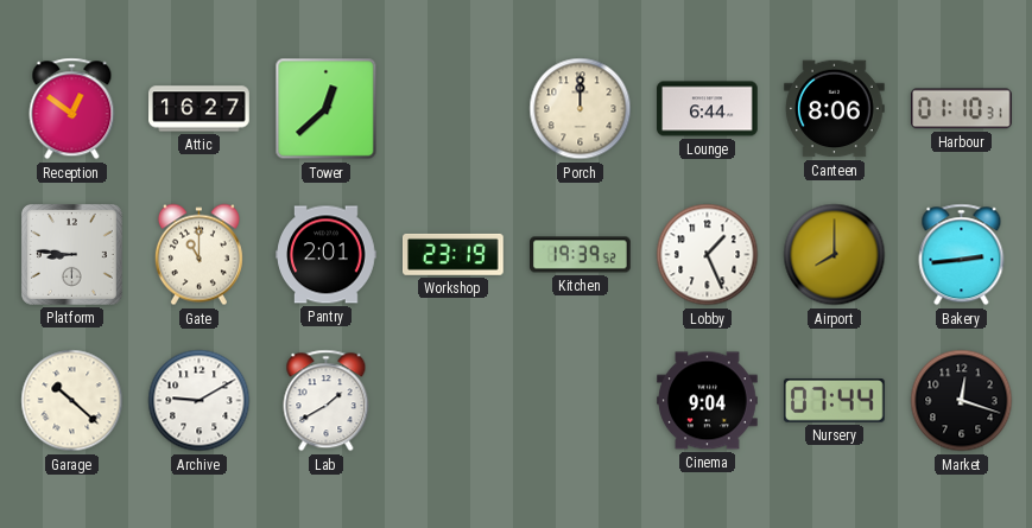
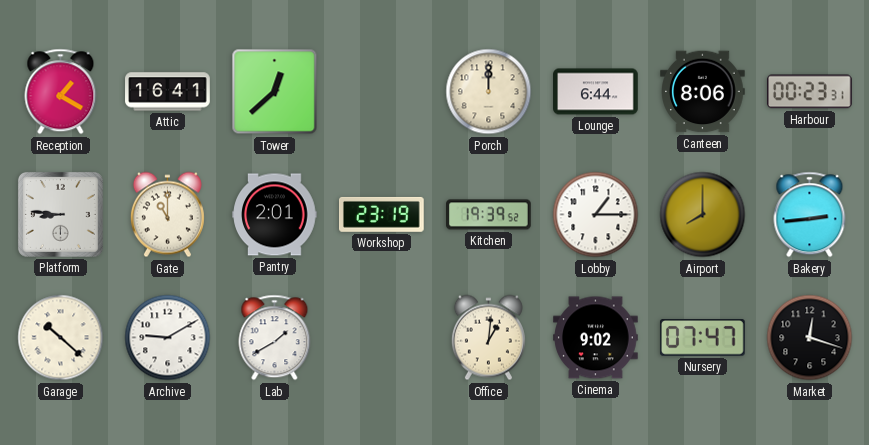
Reception: 12:51 -> 1:20 (61, 92)
Attic: 16:27 -> 16:41 (168, 92)
Harbour: 01:10 -> 00:23 (809, 92)
Lobby: 1:26 -> 1:15 (596, 215)
Office: none -> 1:01 (488, 338)
Cinema: 9:04 -> 9:02 (596, 338)
Nursery: 07:44 -> 07:47 (702, 338)
